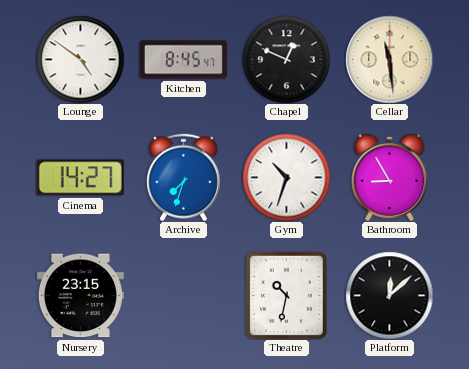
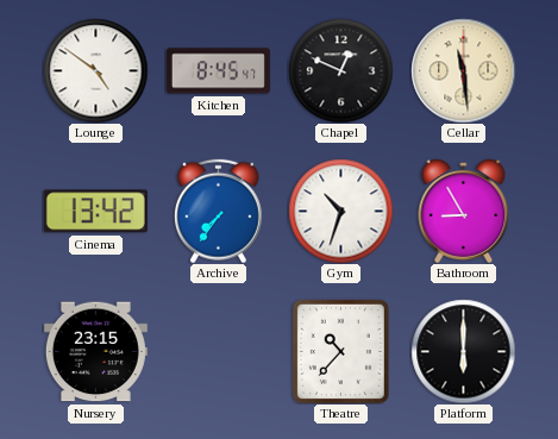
Cinema: 14:27 -> 13:42 (95, 212)
Archive: 7:33 -> 7:36 (218, 211)
Theatre: 10:32 -> 10:37 (340, 351)
Platform: 12:08 -> 6:00 (463, 351)
